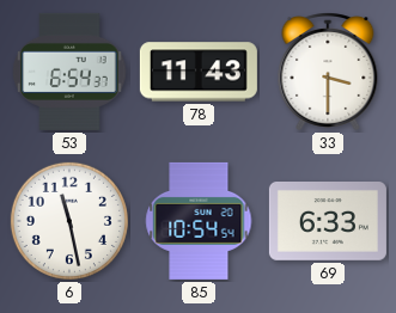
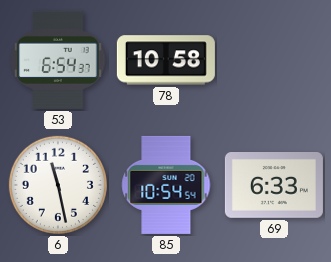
78: 11:43 -> 10:58 (166, 60)
33: 3:30 -> none (328, 73)
